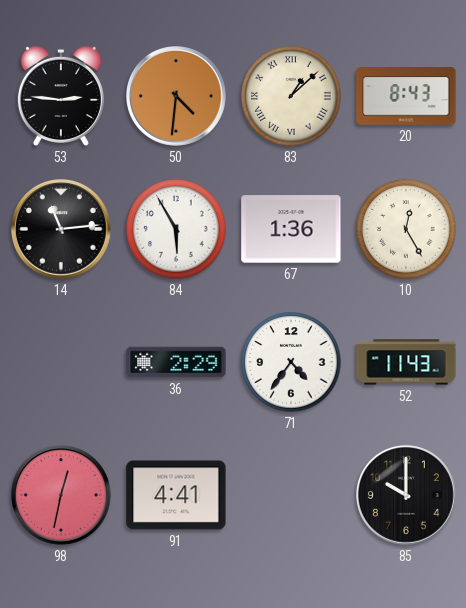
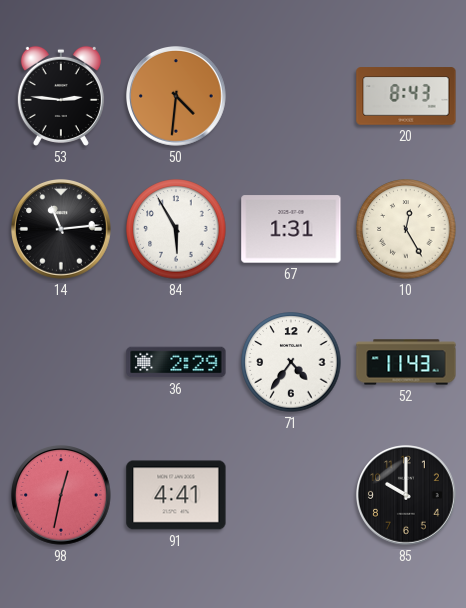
83: 1:08 -> none (291, 96)
67: 1:36 -> 1:31 (291, 229)
